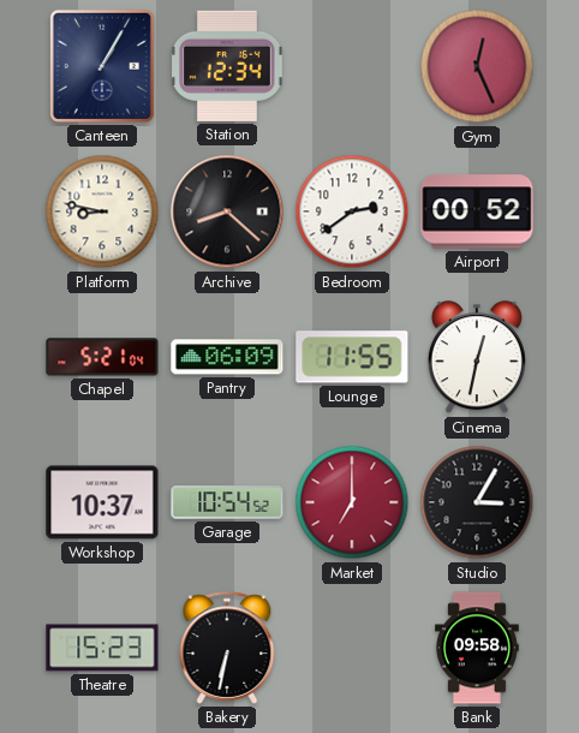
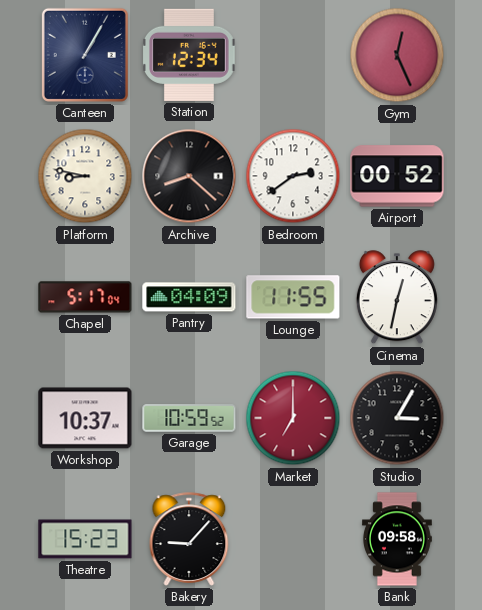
Chapel: 5:21 -> 5:17 (85, 297)
Pantry: 06:09 -> 04:09 (189, 297)
Garage: 10:54 -> 10:59 (189, 418)
Bakery: 6:32 -> 9:07 (189, 539)
